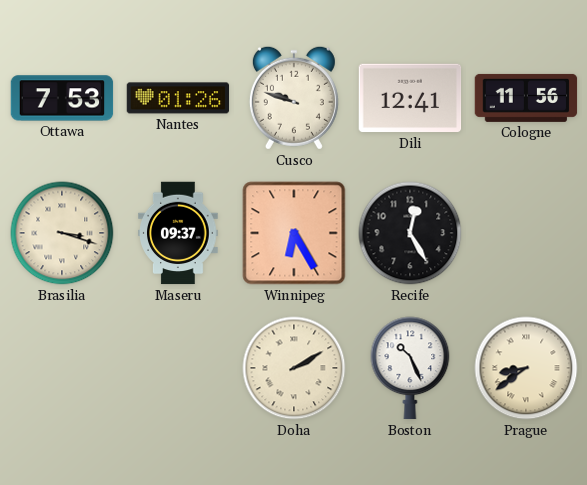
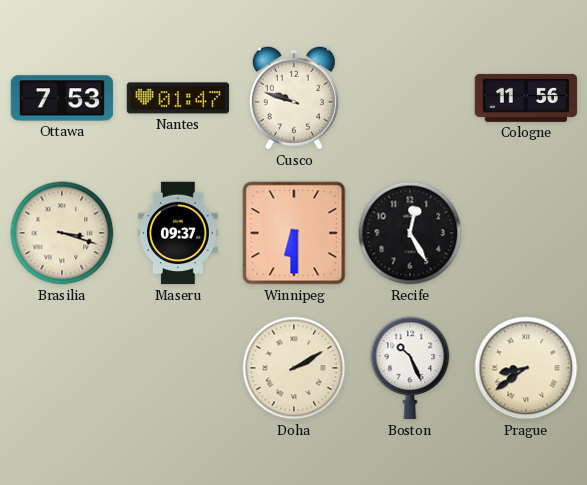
Nantes: 01:26 -> 01:47 (178, 98)
Dili: 12:41 -> none (410, 98)
Winnipeg: 6:25 -> 6:30 (294, 233)
